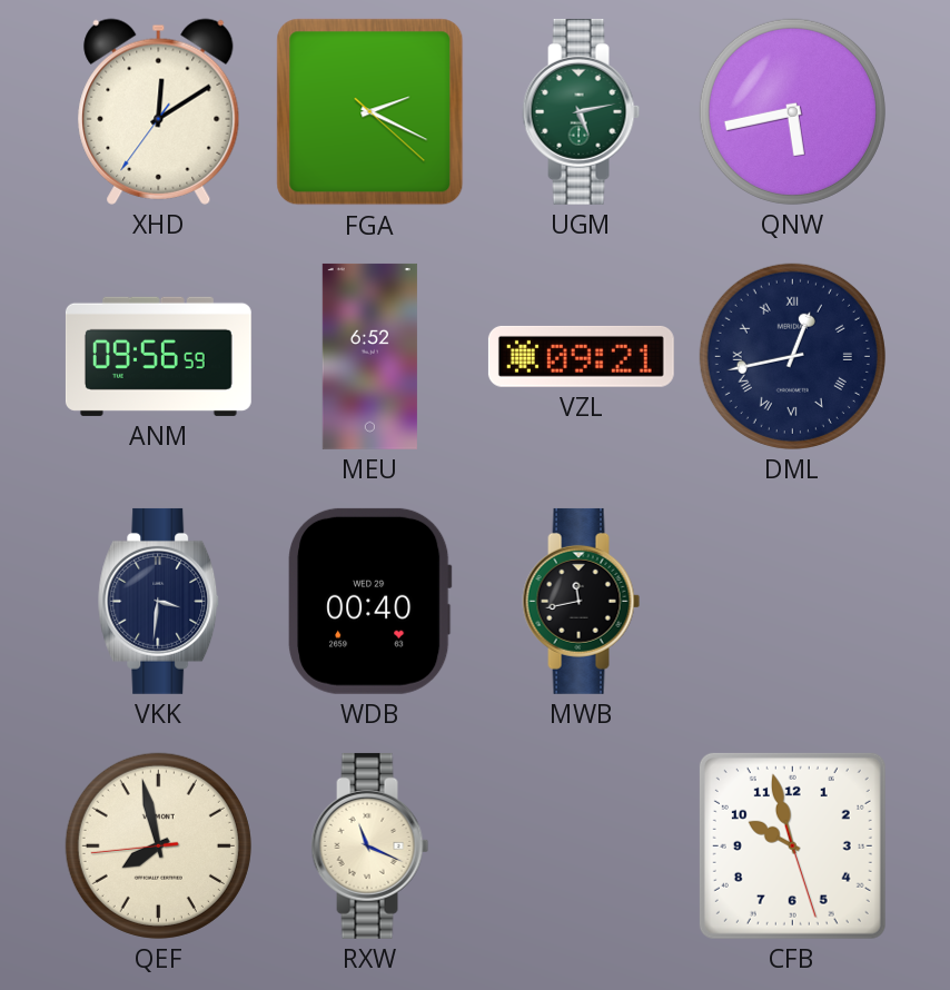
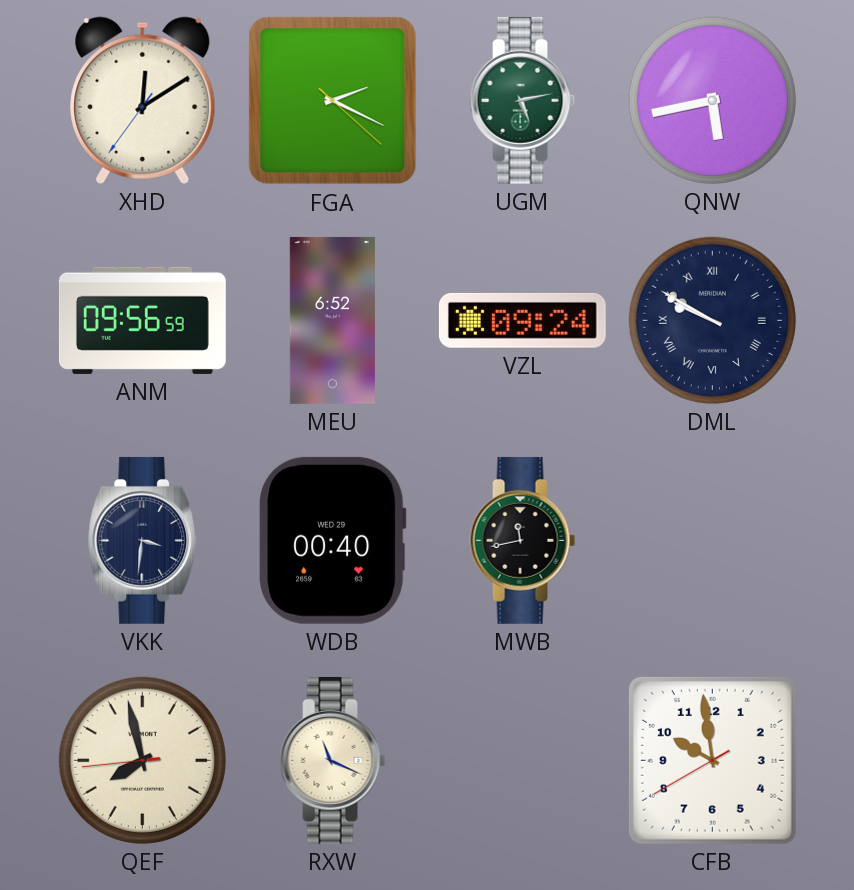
VZL: 09:21 -> 09:24 (522, 320)
DML: 12:43 -> 9:50 (712, 320)
CFB: 9:57 -> 9:58 (712, 760)
